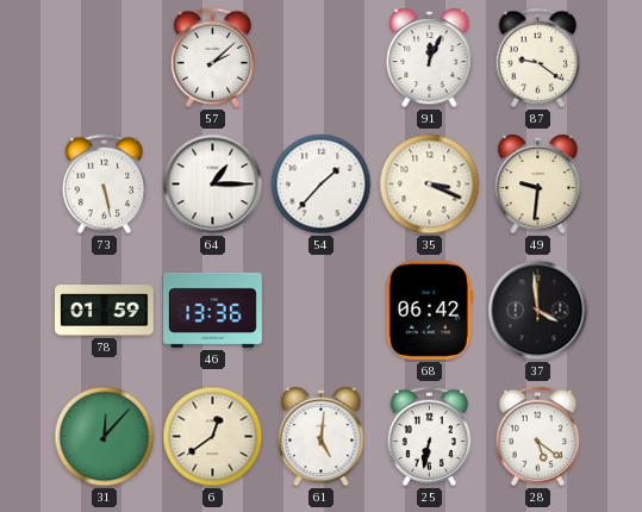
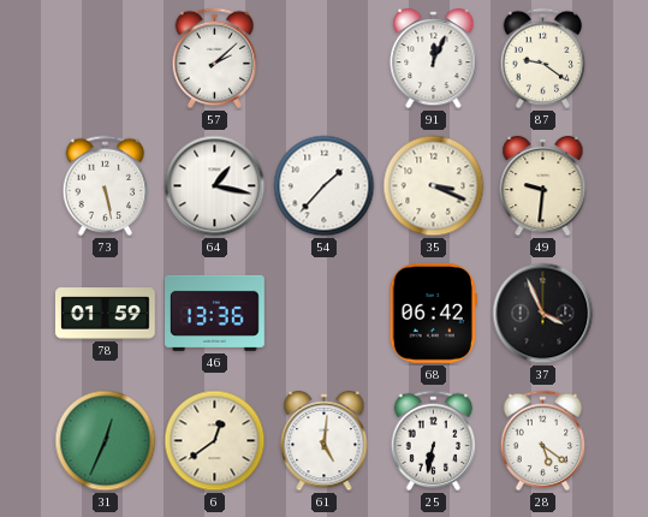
64: 1:15 -> 1:17 (215, 186)
37: 3:59 -> 3:56 (543, 314)
31: 12:07 -> 12:34 (106, 441)
